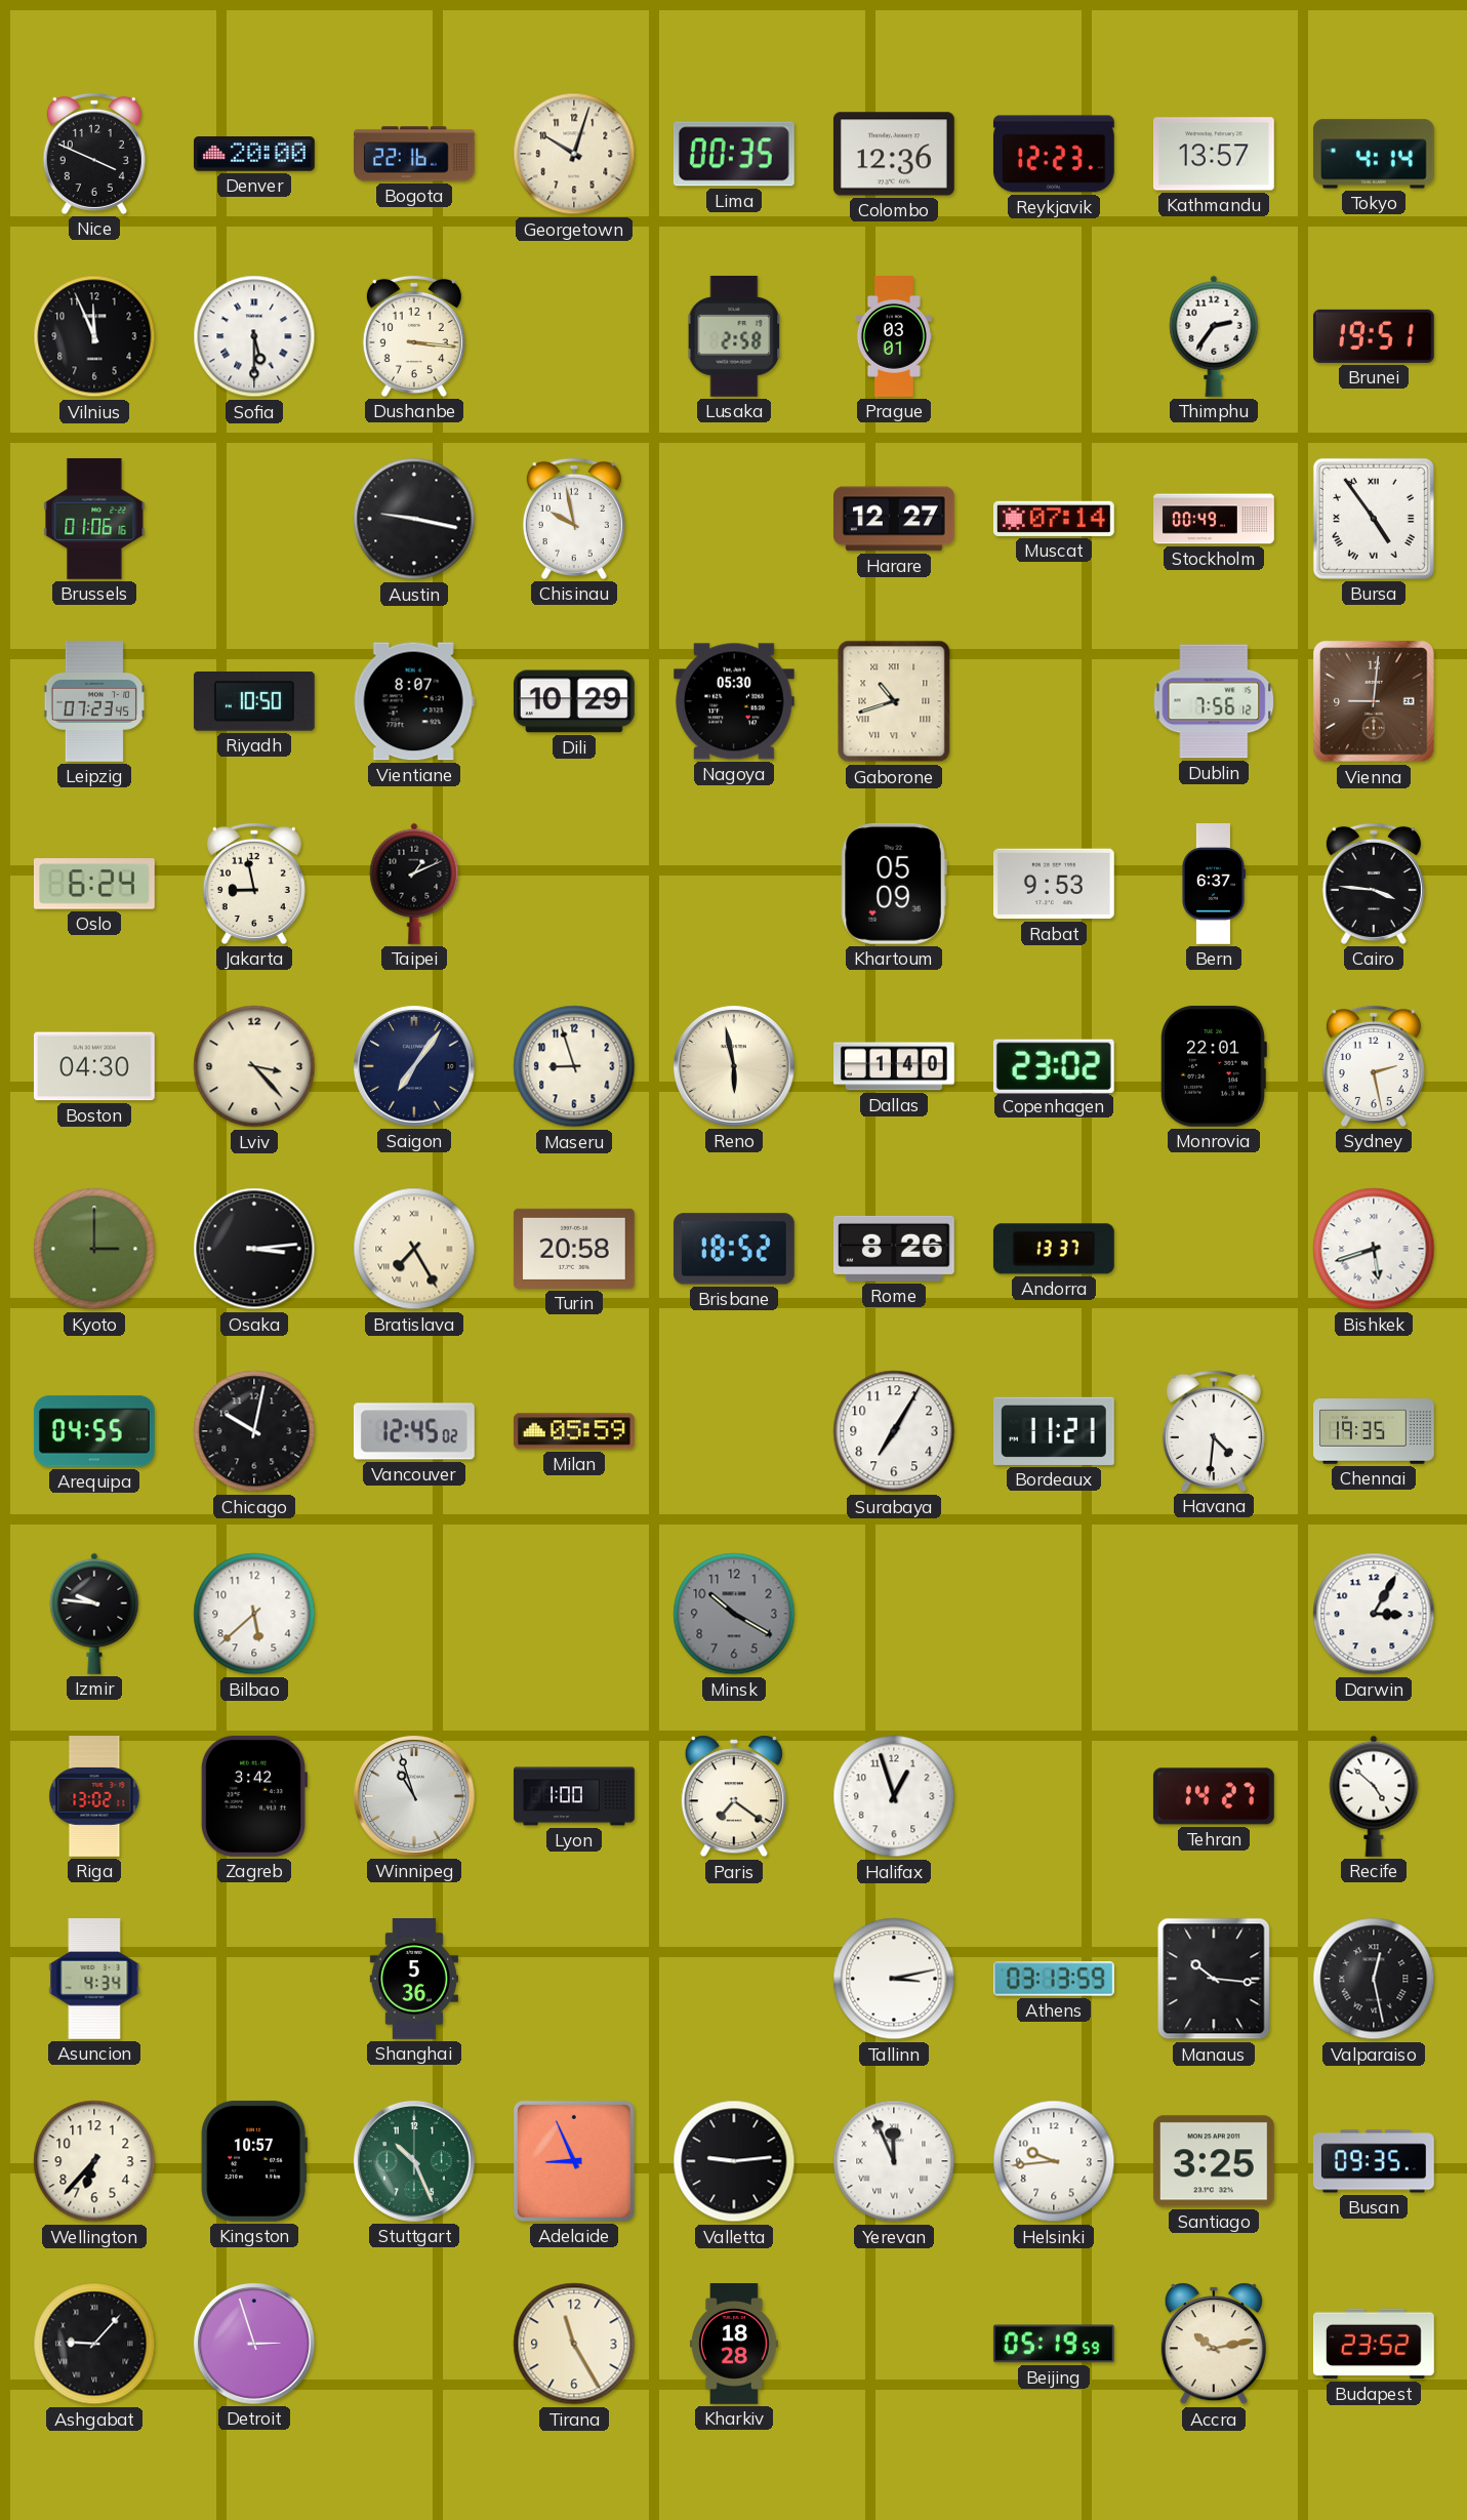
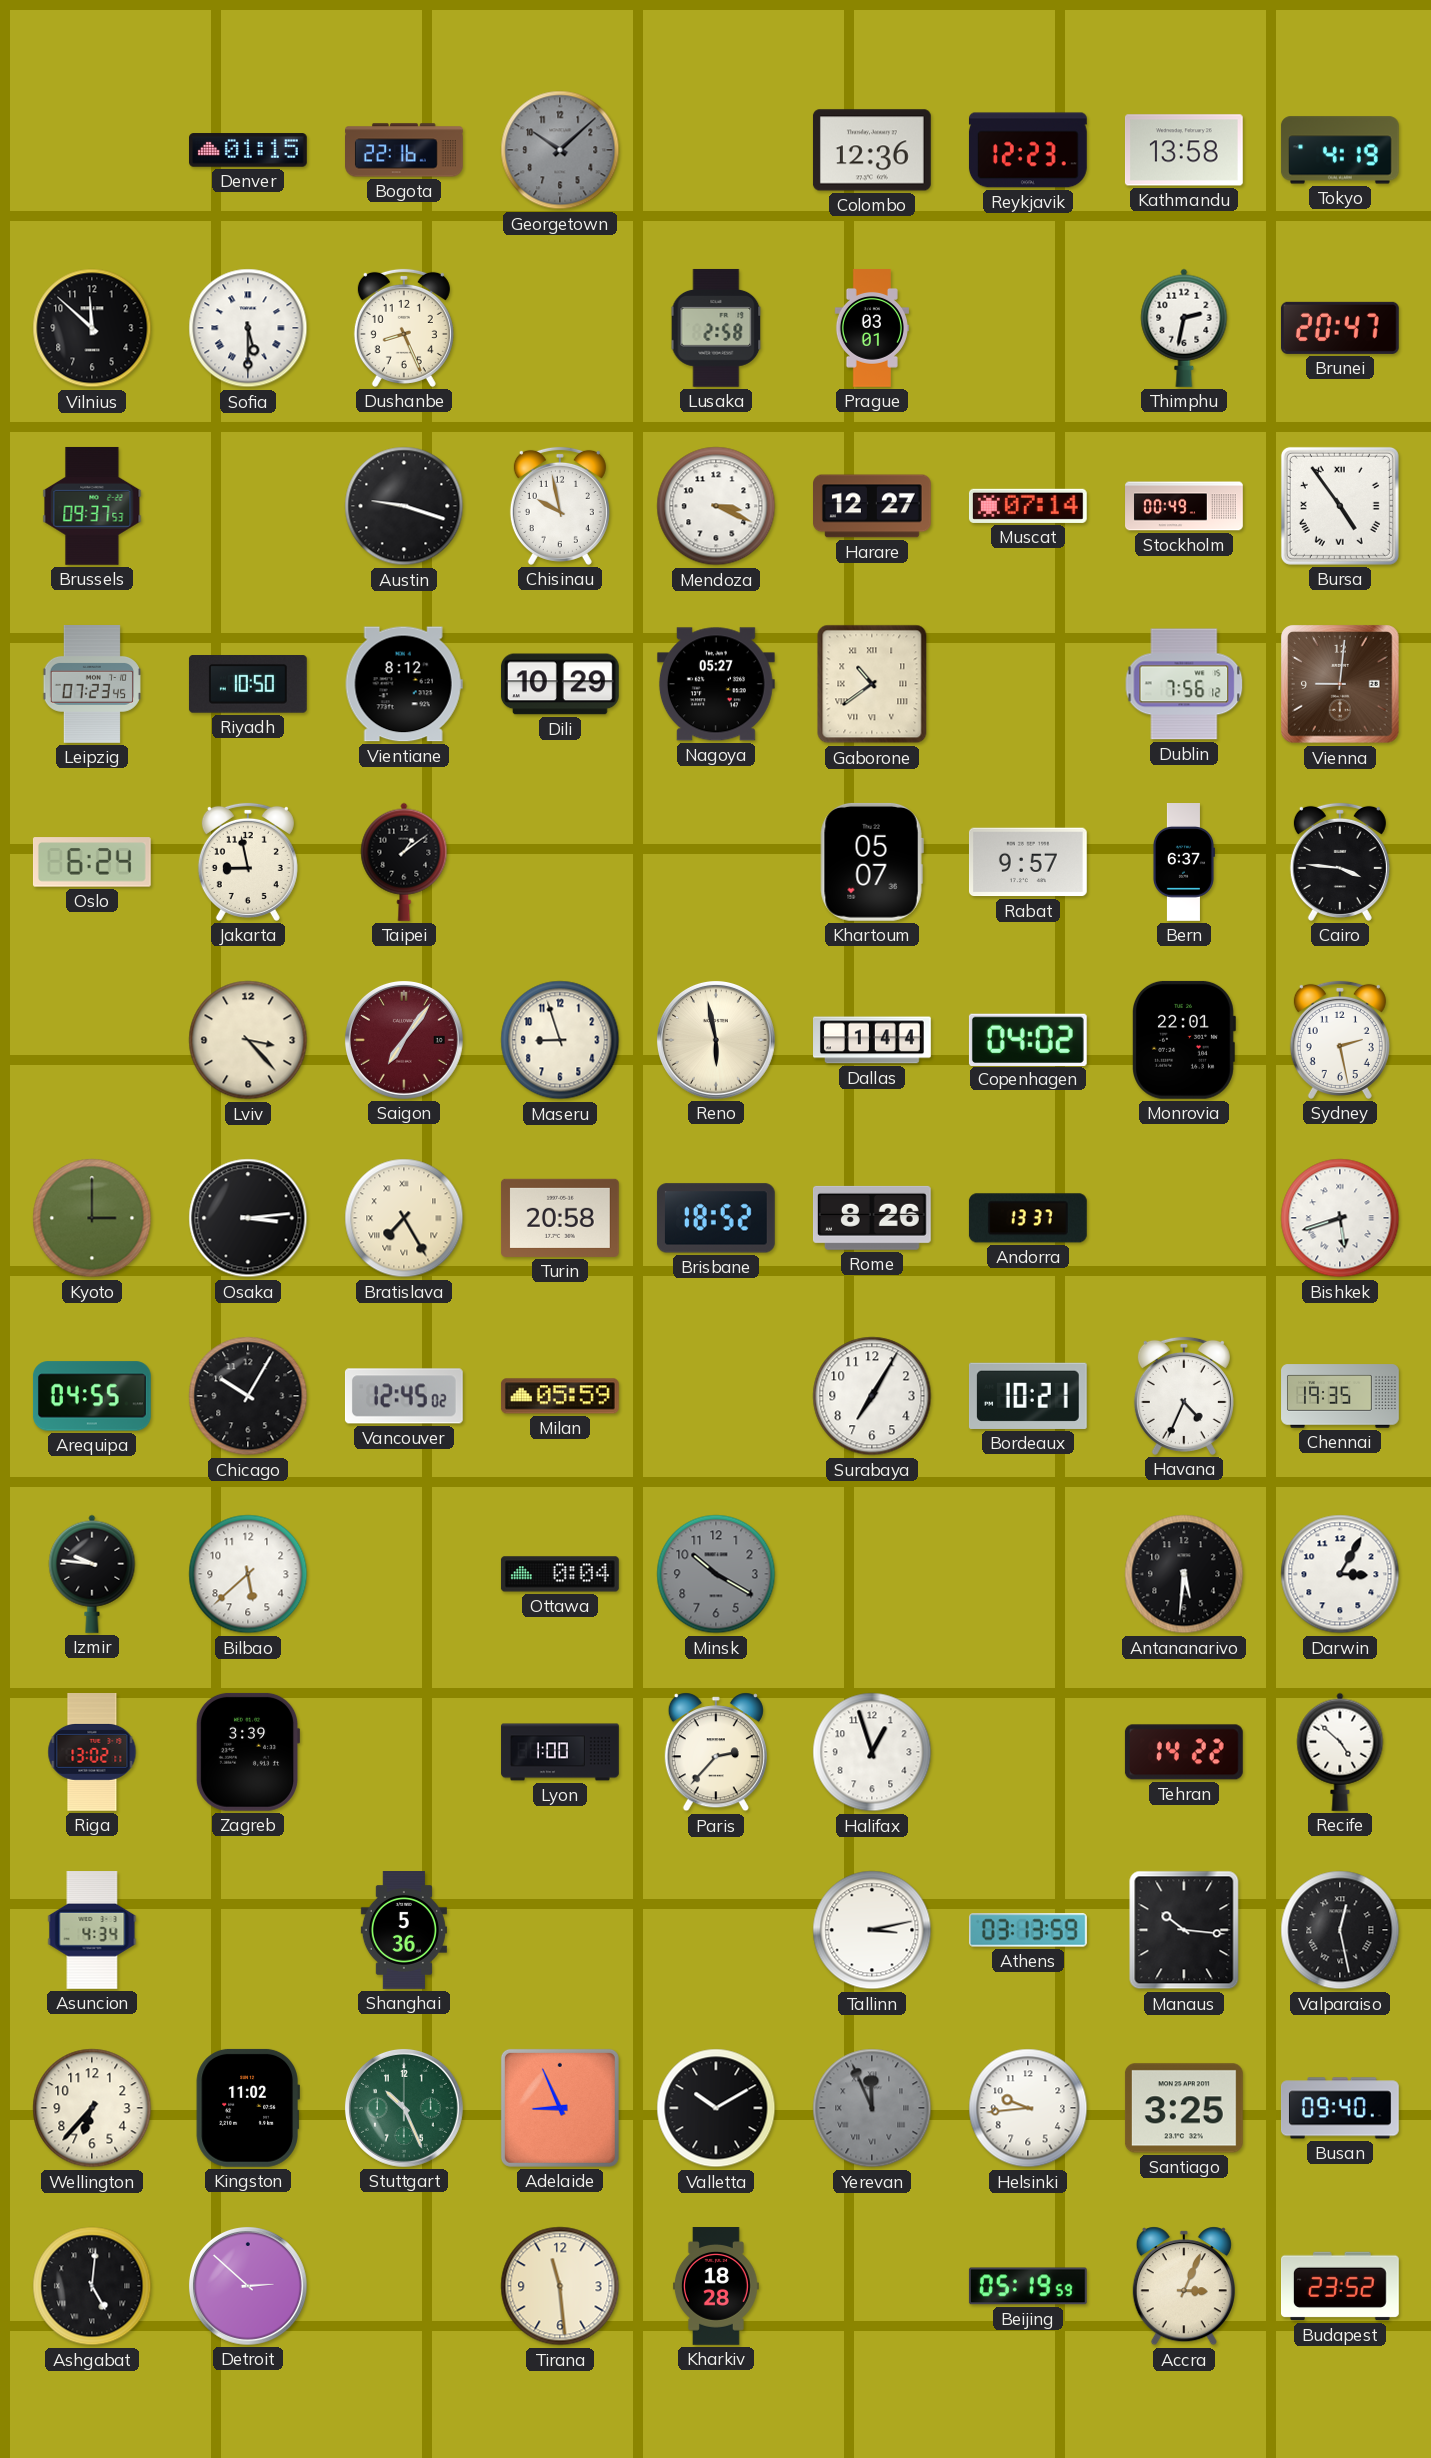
Nice: 3:49 -> none (94, 154)
Denver: 20:00 -> 01:15 (249, 150)
Georgetown: 10:03 -> 10:08 (560, 150)
Georgetown dial: cream -> grey (560, 150)
Lima: 00:35 -> none (734, 154)
Kathmandu: 13:57 -> 13:58 (1184, 150)
Tokyo: 4:14 -> 4:19 (1340, 150)
Vilnius: 11:56 -> 11:52 (92, 328)
Dushanbe: 3:16 -> 8:26 (404, 328)
Thimphu: 2:36 -> 2:32 (1184, 328)
Brunei: 19:51 -> 20:47 (1340, 328)
Brussels: 01:06 -> 09:37 (92, 506)
Austin: 9:17 -> 9:18 (404, 506)
Mendoza: none -> 3:19 (716, 506)
Vientiane: 8:07 -> 8:12 (404, 684)
Nagoya: 05:30 -> 05:27 (716, 684)
Gaborone: 10:42 -> 10:39 (872, 684)
Taipei: 1:11 -> 1:09 (404, 862)
Khartoum: 05:09 -> 05:07 (872, 862)
Rabat: 9:53 -> 9:57 (1028, 862)
Boston: 04:30 -> none (94, 1066)
Saigon dial: navy -> burgundy (404, 1040)
Dallas: 1:40 -> 1:44 (873, 1040)
Copenhagen: 23:02 -> 04:02 (1028, 1039)
Chicago: 10:02 -> 10:05 (248, 1396)
Bordeaux: 11:21 -> 10:21 (1028, 1396)
Havana: 4:31 -> 4:34 (1184, 1396)
Ottawa: none -> 0:04 (560, 1574)
Antananarivo: none -> 5:31 (1184, 1574)
Zagreb: 3:42 -> 3:39 (248, 1752)
Winnipeg: 10:57 -> none (414, 1796)
Paris: 7:21 -> 2:37 (716, 1752)
Tehran: 14:27 -> 14:22 (1184, 1752)
Kingston: 10:57 -> 11:02 (248, 2108)
Valletta: 9:14 -> 10:10 (716, 2108)
Yerevan dial: white -> grey (872, 2108)
Busan: 09:35 -> 09:40 (1340, 2108)
Ashgabat: 9:07 -> 5:01 (92, 2286)
Detroit: 2:57 -> 2:52 (248, 2286)
Tirana: 11:25 -> 11:29 (560, 2286)
Accra: 10:13 -> 3:04 (1184, 2286)
